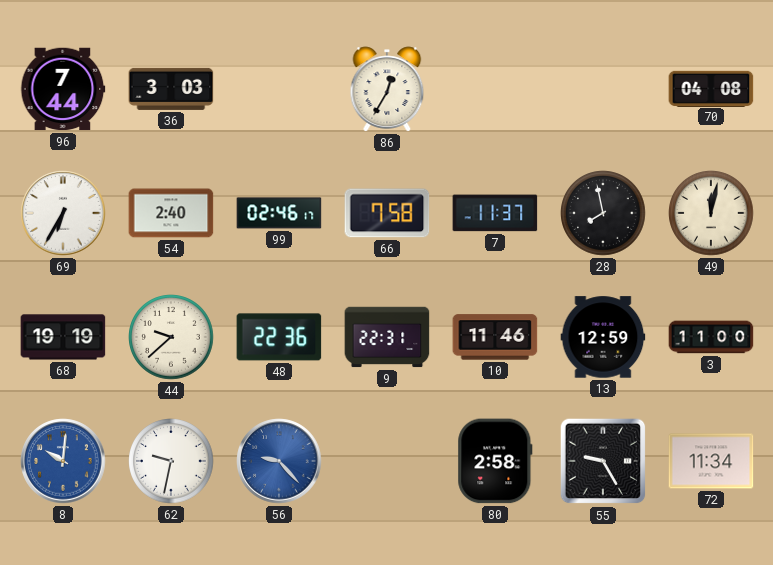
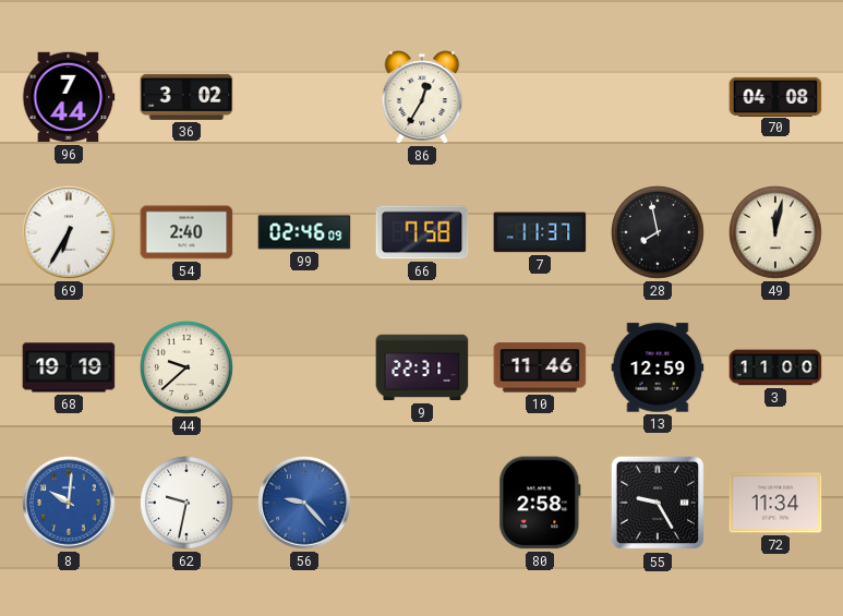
36: 3:03 -> 3:02 (186, 97)
99: 02:46:17 -> 02:46:09 (304, 232)
48: 22:36 -> none (279, 337)
